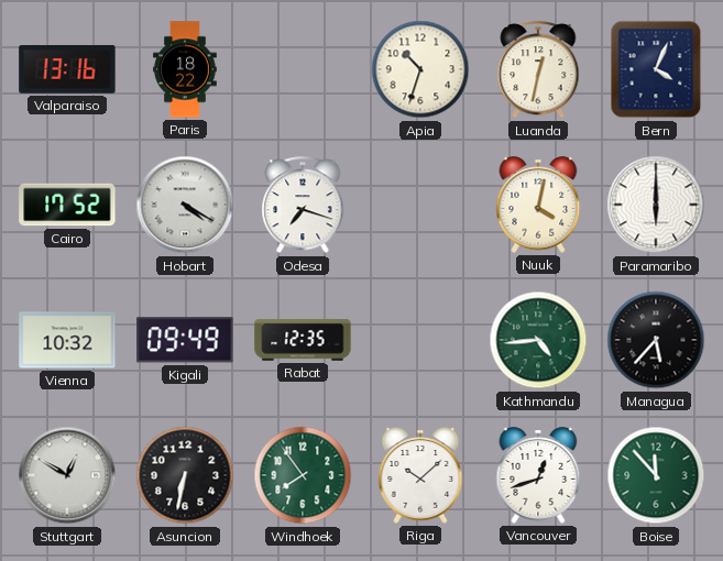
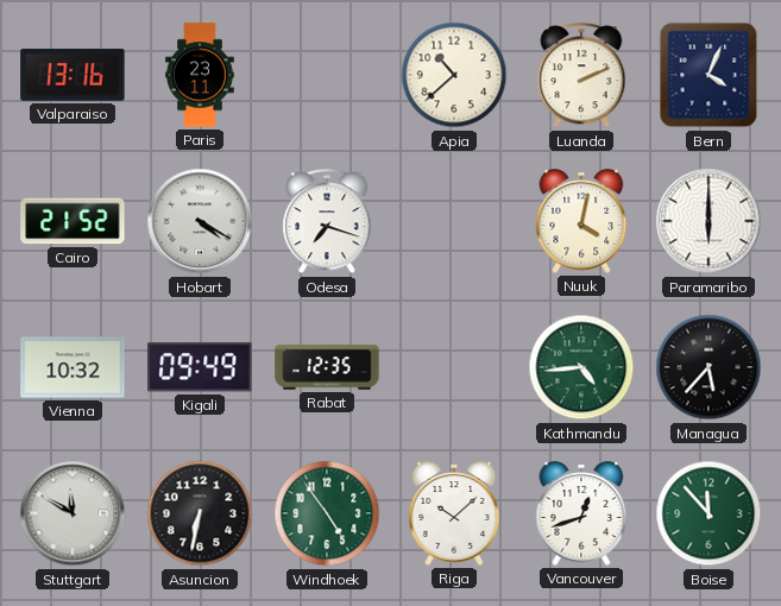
Paris: 18:22 -> 23:11 (200, 75)
Apia: 10:33 -> 10:38 (454, 75)
Luanda: 12:32 -> 2:11 (581, 76)
Cairo: 17:52 -> 21:52 (73, 221)
Stuttgart: 12:50 -> 11:50 (73, 513)
Windhoek: 7:54 -> 4:54 (327, 513)
